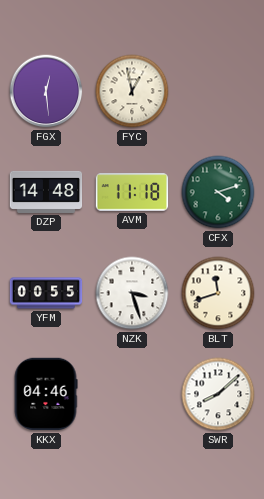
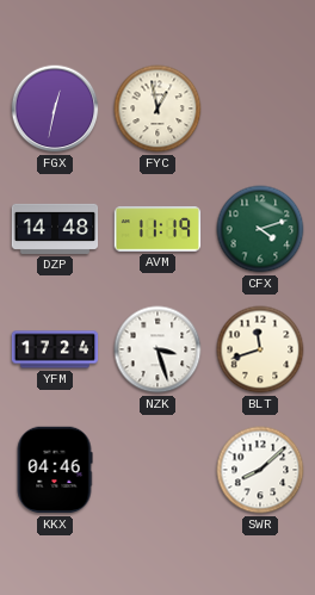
FGX: 12:29 -> 12:32 (55, 109)
AVM: 11:18 -> 11:19 (157, 229)
YFM: 00:55 -> 17:24 (55, 349)
